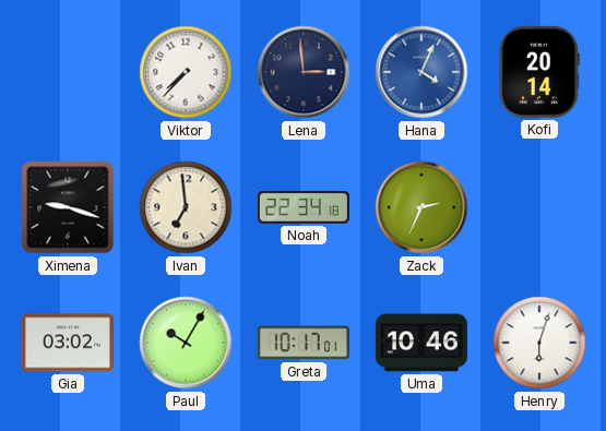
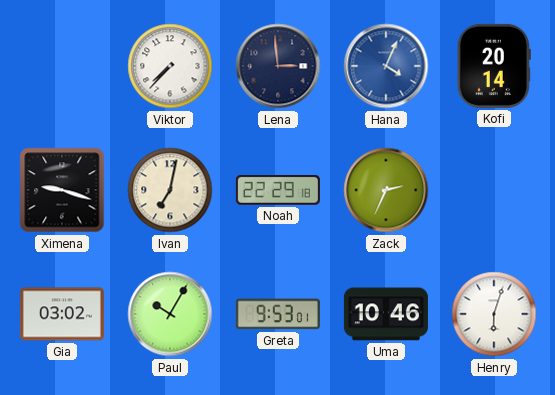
Ivan: 6:59 -> 7:02 (170, 190)
Noah: 22:34 -> 22:29 (278, 191)
Greta: 10:17 -> 9:53 (278, 314)
